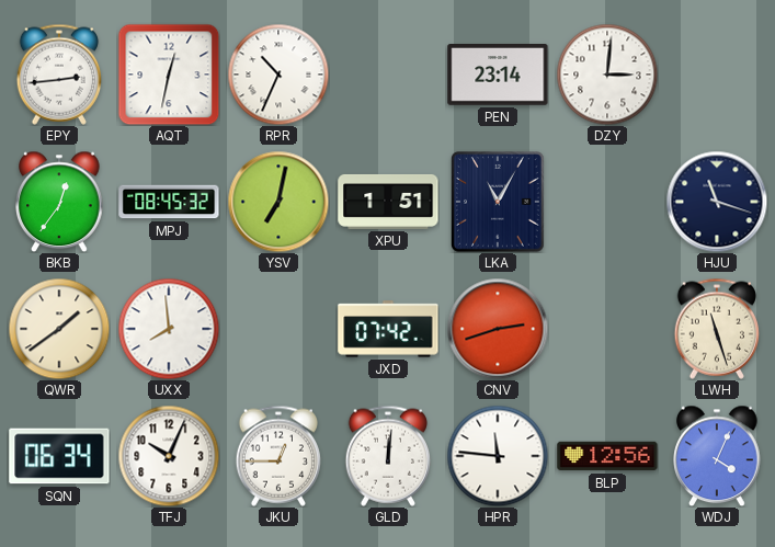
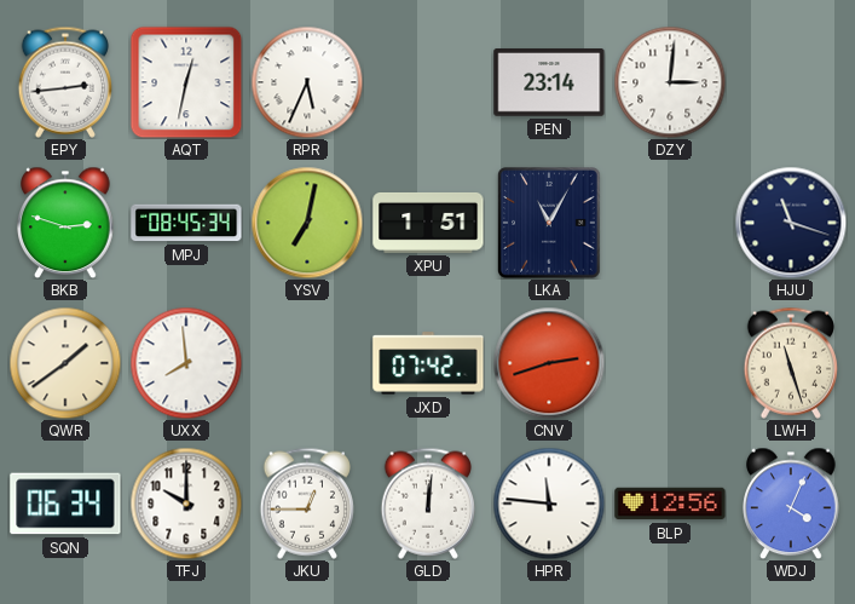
RPR: 10:34 -> 5:34 (307, 82)
BKB: 12:36 -> 2:48 (65, 223)
MPJ: 08:45:32 -> 08:45:34 (186, 223)
TFJ: 10:04 -> 10:00 (186, 504)
